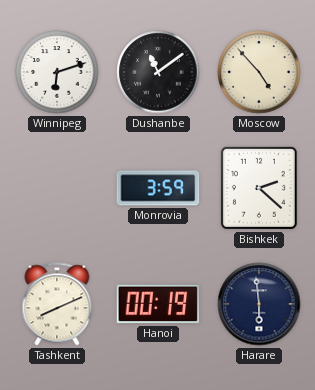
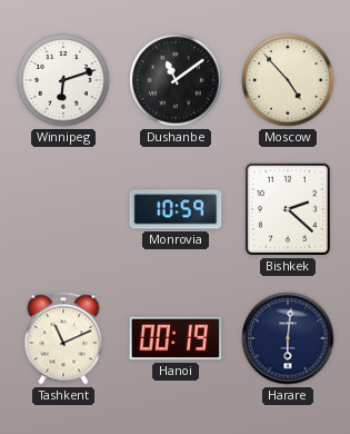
Monrovia: 3:59 -> 10:59 (176, 209)
Tashkent: 8:11 -> 11:11 (63, 338)
Harare: 5:59 -> 6:01 (288, 338)
